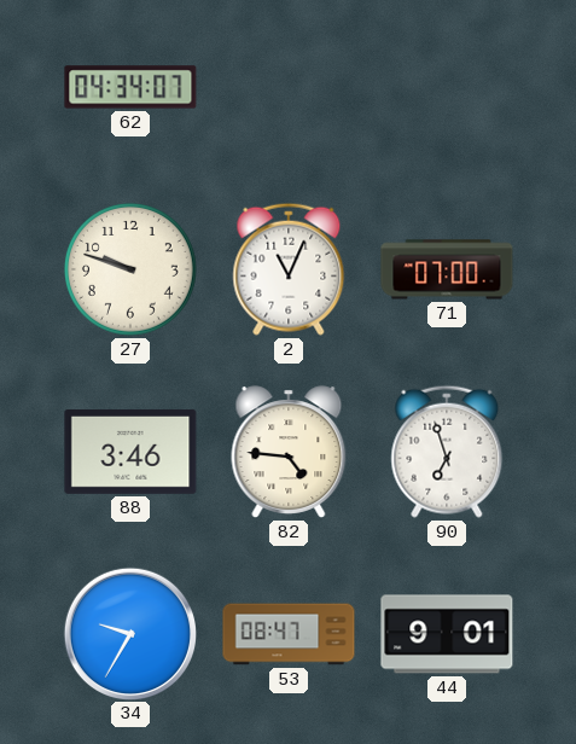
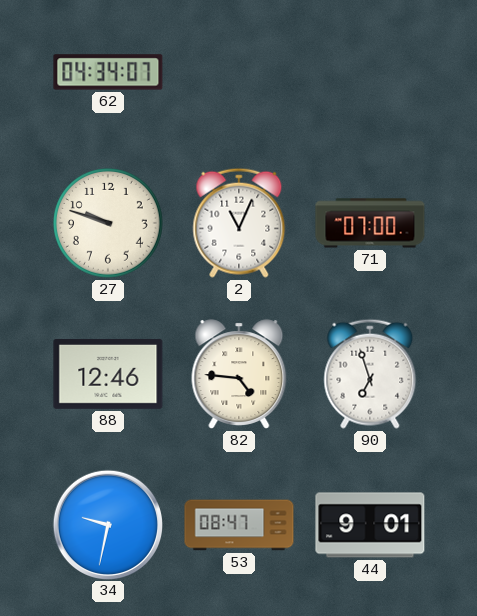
88: 3:46 -> 12:46 (108, 374)
34: 9:35 -> 9:32 (107, 524)
